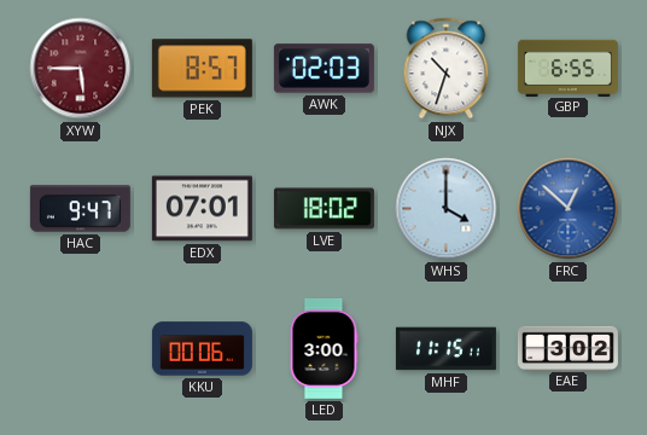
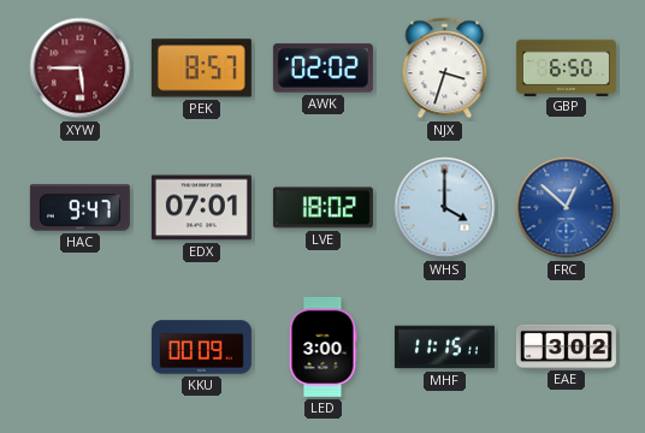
AWK: 02:03 -> 02:02 (322, 69)
NJX: 10:33 -> 3:33 (445, 69)
GBP: 6:55 -> 6:50 (566, 67)
KKU: 00:06 -> 00:09 (201, 348)
